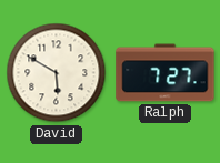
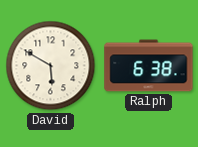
Ralph: 7:27 -> 6:38 (149, 66)
